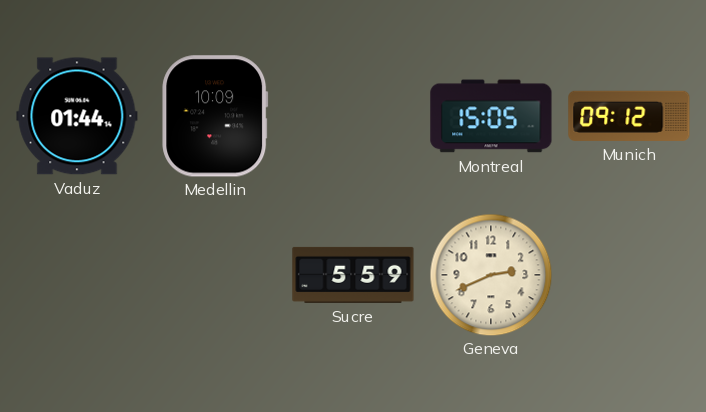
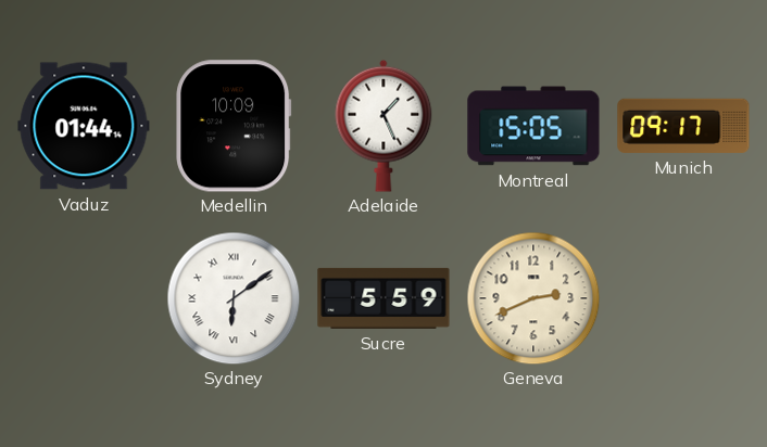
Adelaide: none -> 1:26 (383, 126)
Munich: 09:12 -> 09:17 (683, 126)
Sydney: none -> 6:09 (234, 298)
